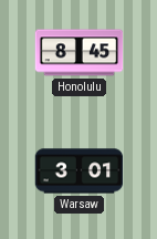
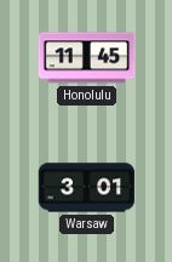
Honolulu: 8:45 -> 11:45 (87, 58)
